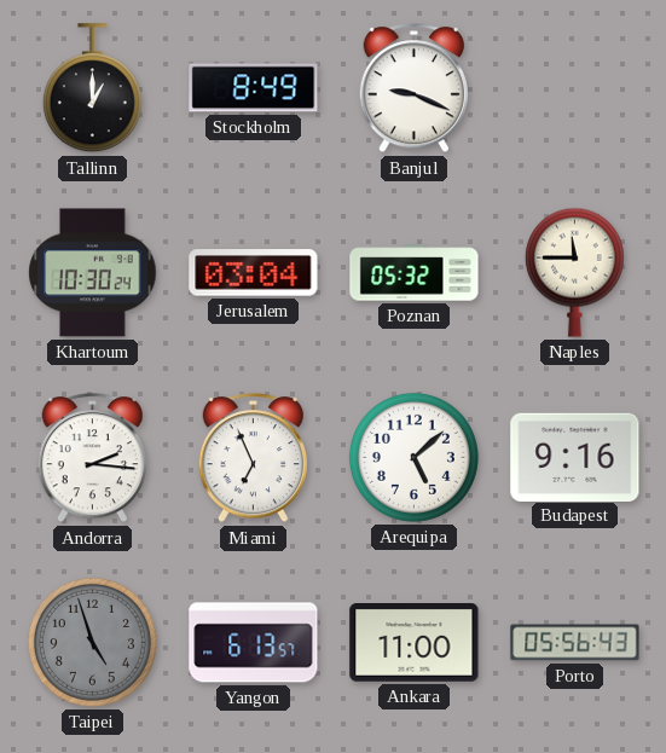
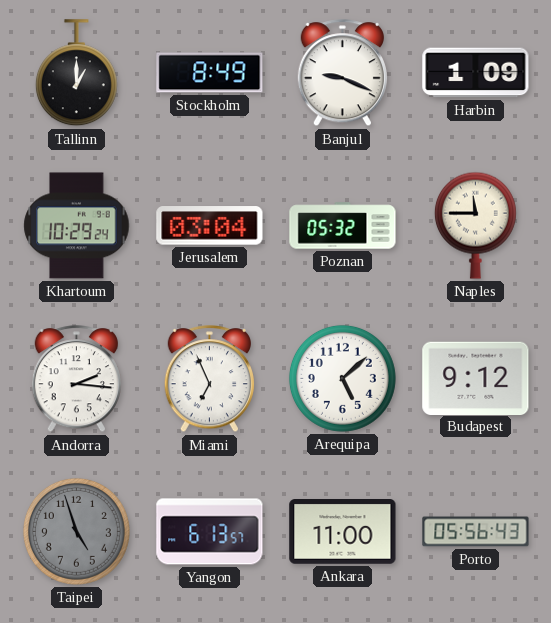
Harbin: none -> 1:09 (476, 73)
Khartoum: 10:30 -> 10:29 (77, 226)
Budapest: 9:16 -> 9:12 (476, 378)
